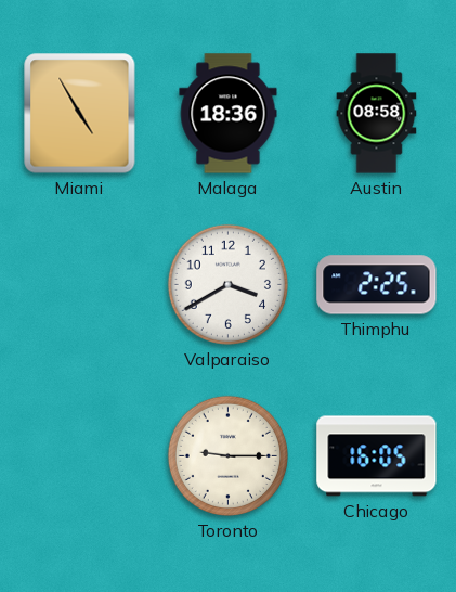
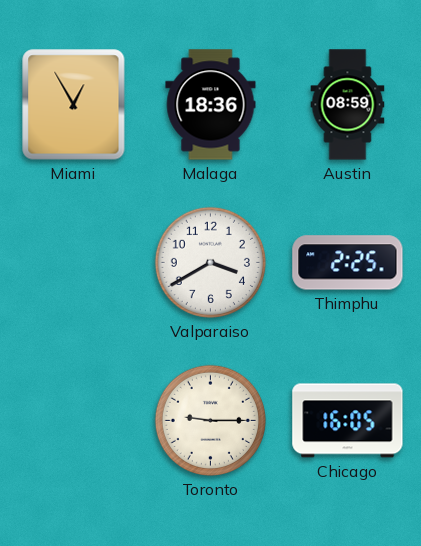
Miami: 4:55 -> 12:55 (74, 105)
Austin: 08:58 -> 08:59 (348, 105)
